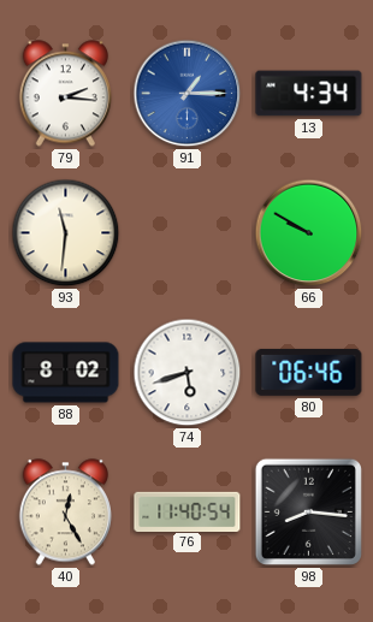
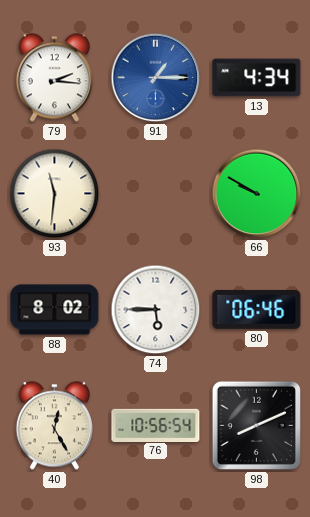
74: 5:42 -> 5:45 (156, 310)
76: 11:40 -> 10:56 (156, 425)
98: 8:16 -> 8:11 (256, 425)
